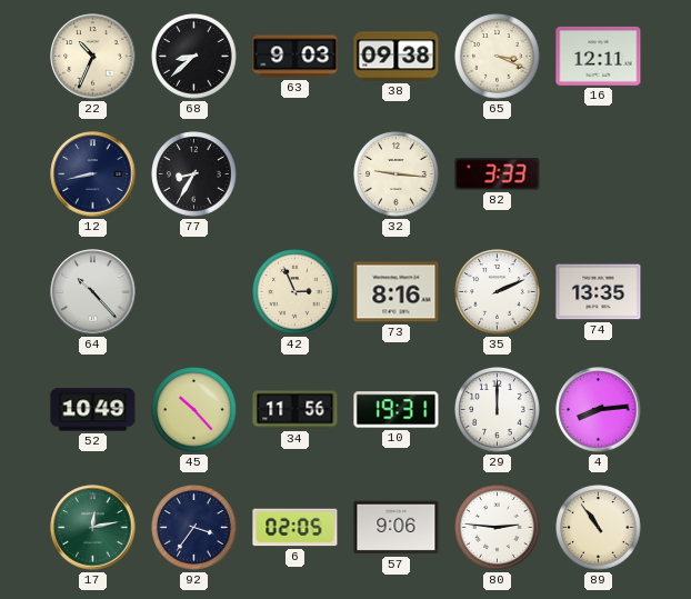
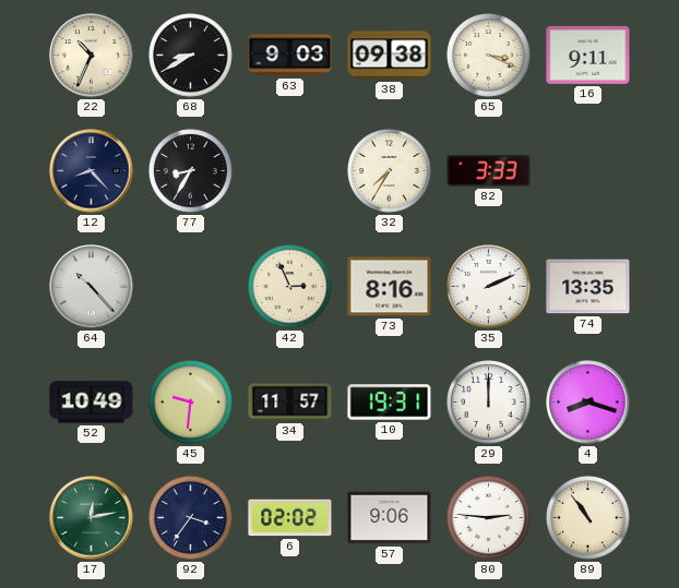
68: 8:38 -> 8:40 (191, 56)
16: 12:11 -> 9:11 (588, 55)
12: 8:43 -> 8:23 (92, 171)
32: 9:16 -> 7:35 (390, 171)
45: 10:23 -> 9:31 (191, 403)
34: 11:56 -> 11:57 (290, 403)
4: 8:14 -> 8:18 (588, 403)
6: 02:05 -> 02:02 (290, 518)
